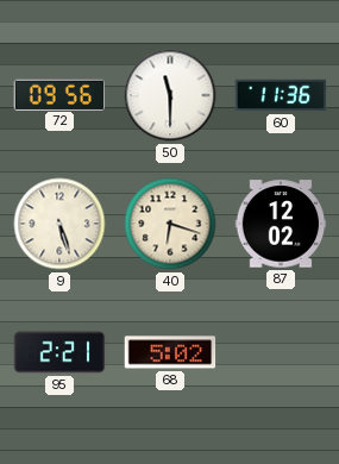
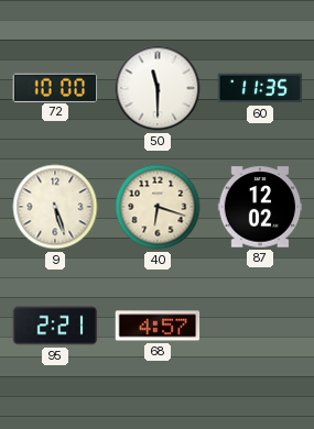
72: 09:56 -> 10:00 (55, 87)
60: 11:36 -> 11:35 (260, 88)
68: 5:02 -> 4:57 (158, 326)
